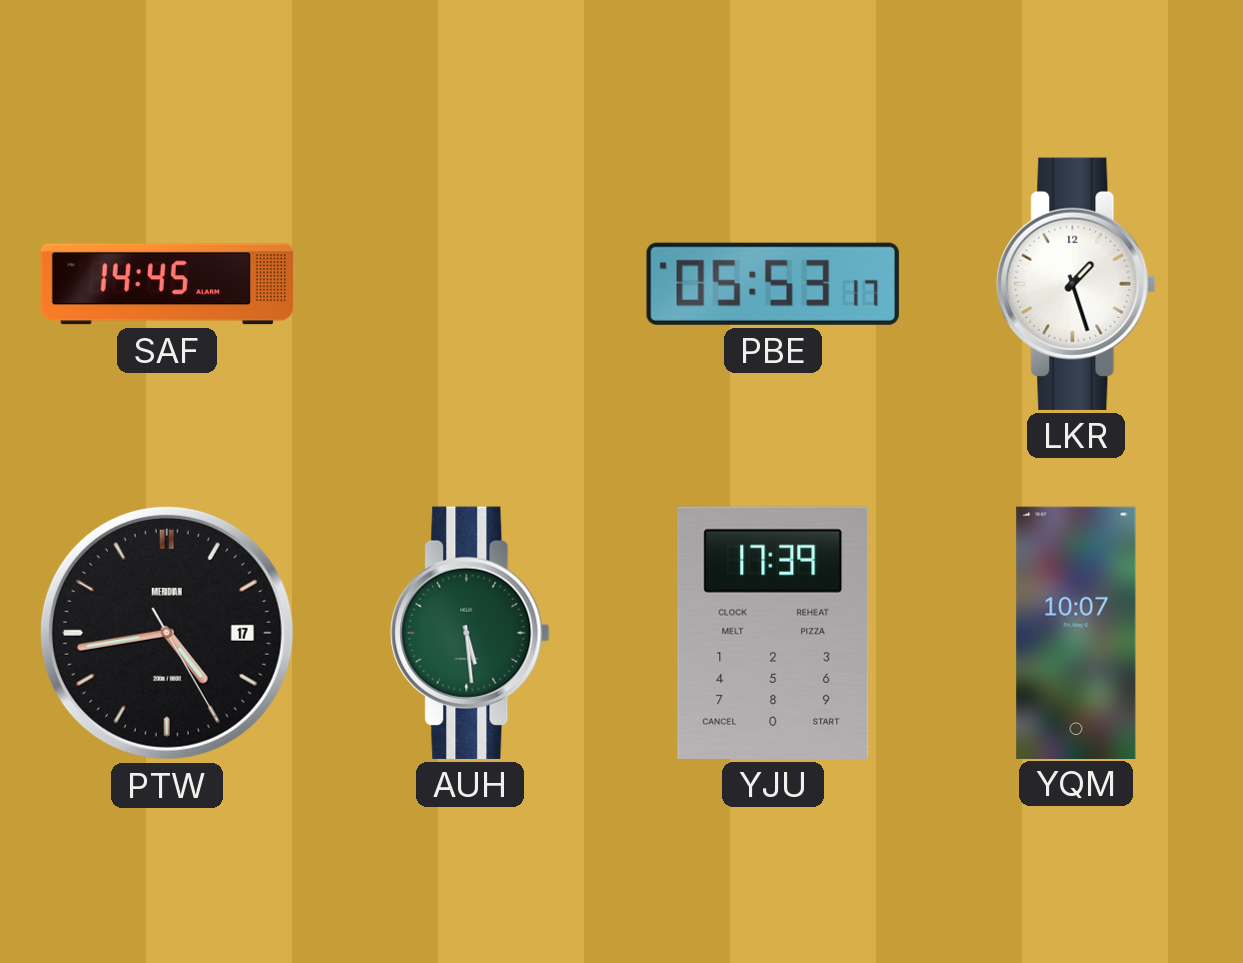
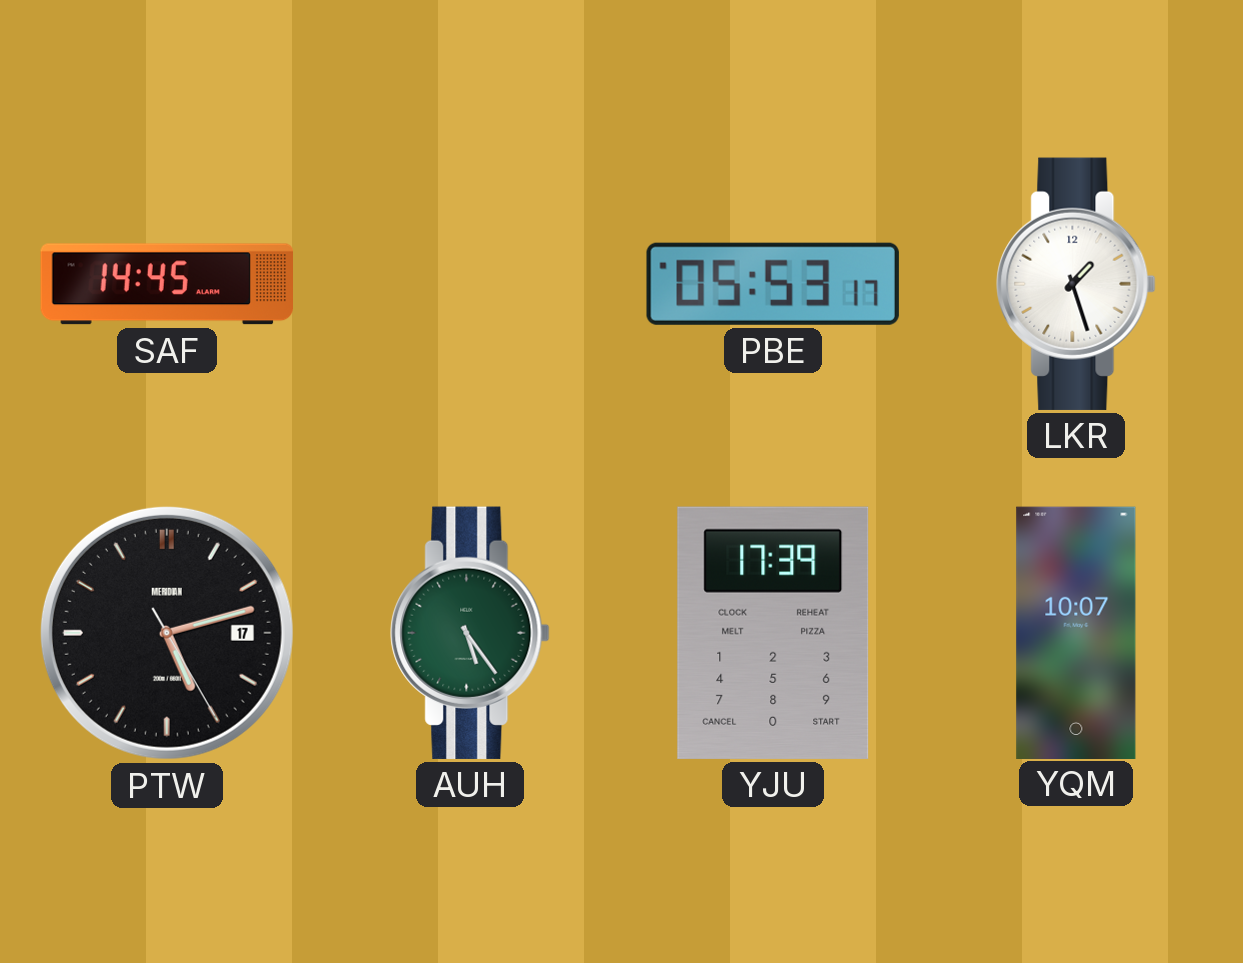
PTW: 4:43 -> 5:12 (167, 633)
AUH: 5:29 -> 5:24 (470, 633)
